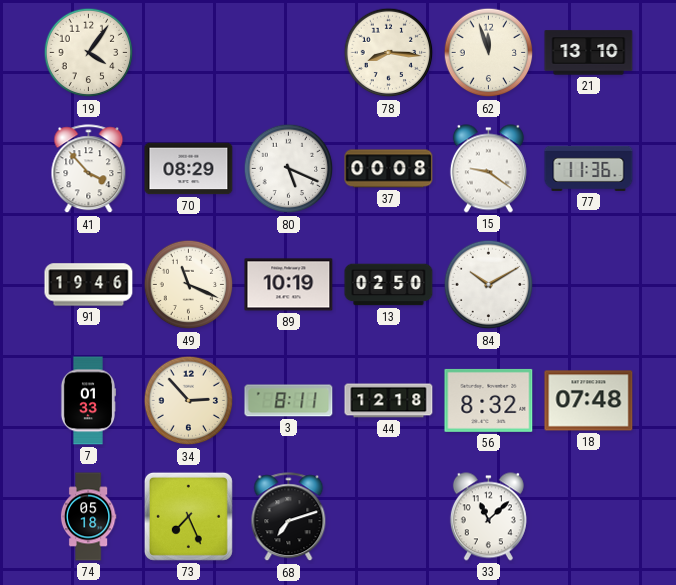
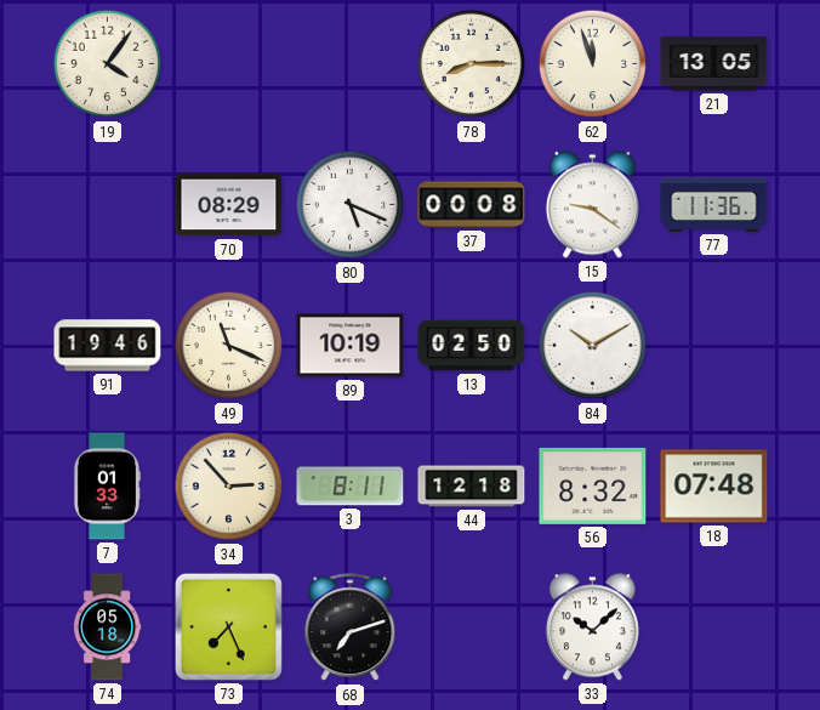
78: 8:16 -> 8:15 (472, 64)
21: 13:10 -> 13:05 (714, 64)
41: 3:53 -> none (89, 169)
33: 11:08 -> 10:08 (592, 627)
